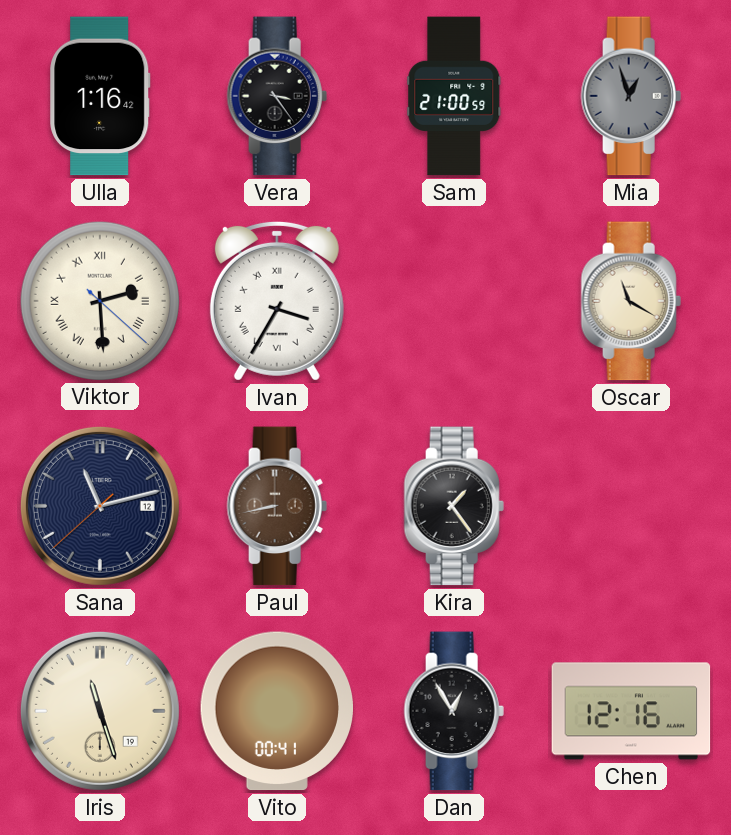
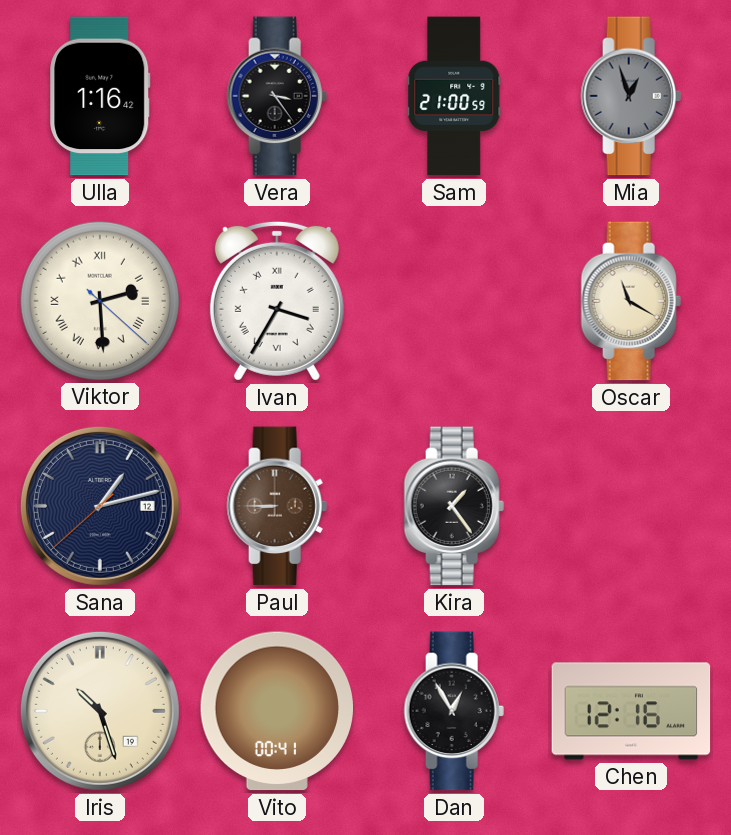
Sana: 11:12 -> 1:12 (100, 506)
Paul: 8:43 -> 8:45 (277, 506)
Iris: 11:27 -> 10:27 (100, 711)
